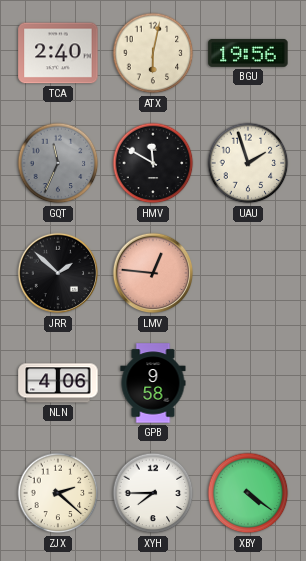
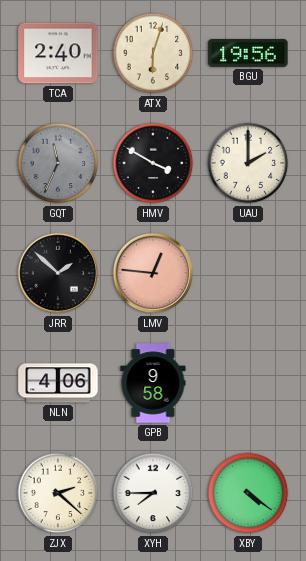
ATX: 6:02 -> 6:03 (153, 53)
HMV: 11:50 -> 3:50 (153, 163)
UAU: 1:57 -> 2:00 (248, 163)
